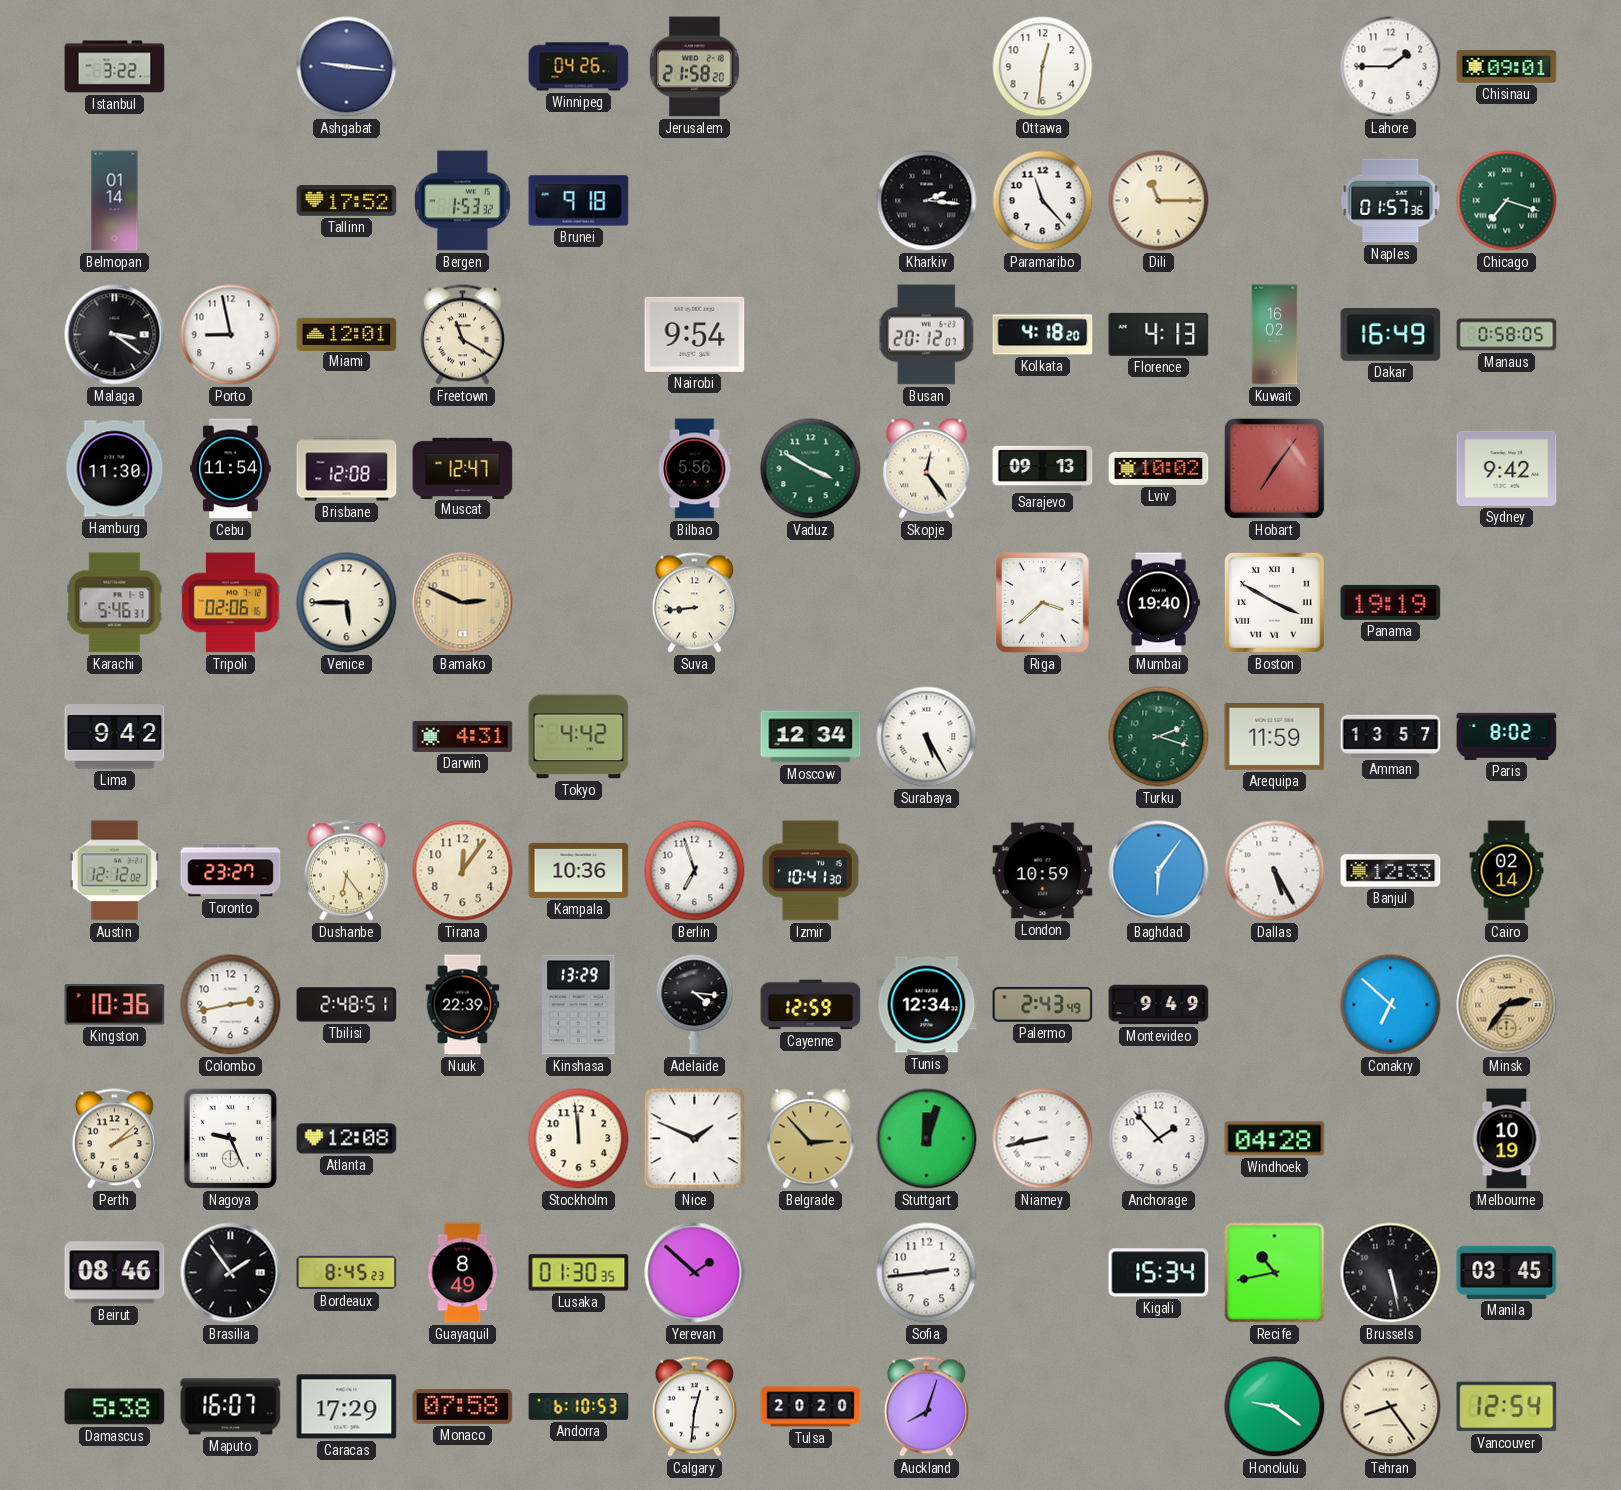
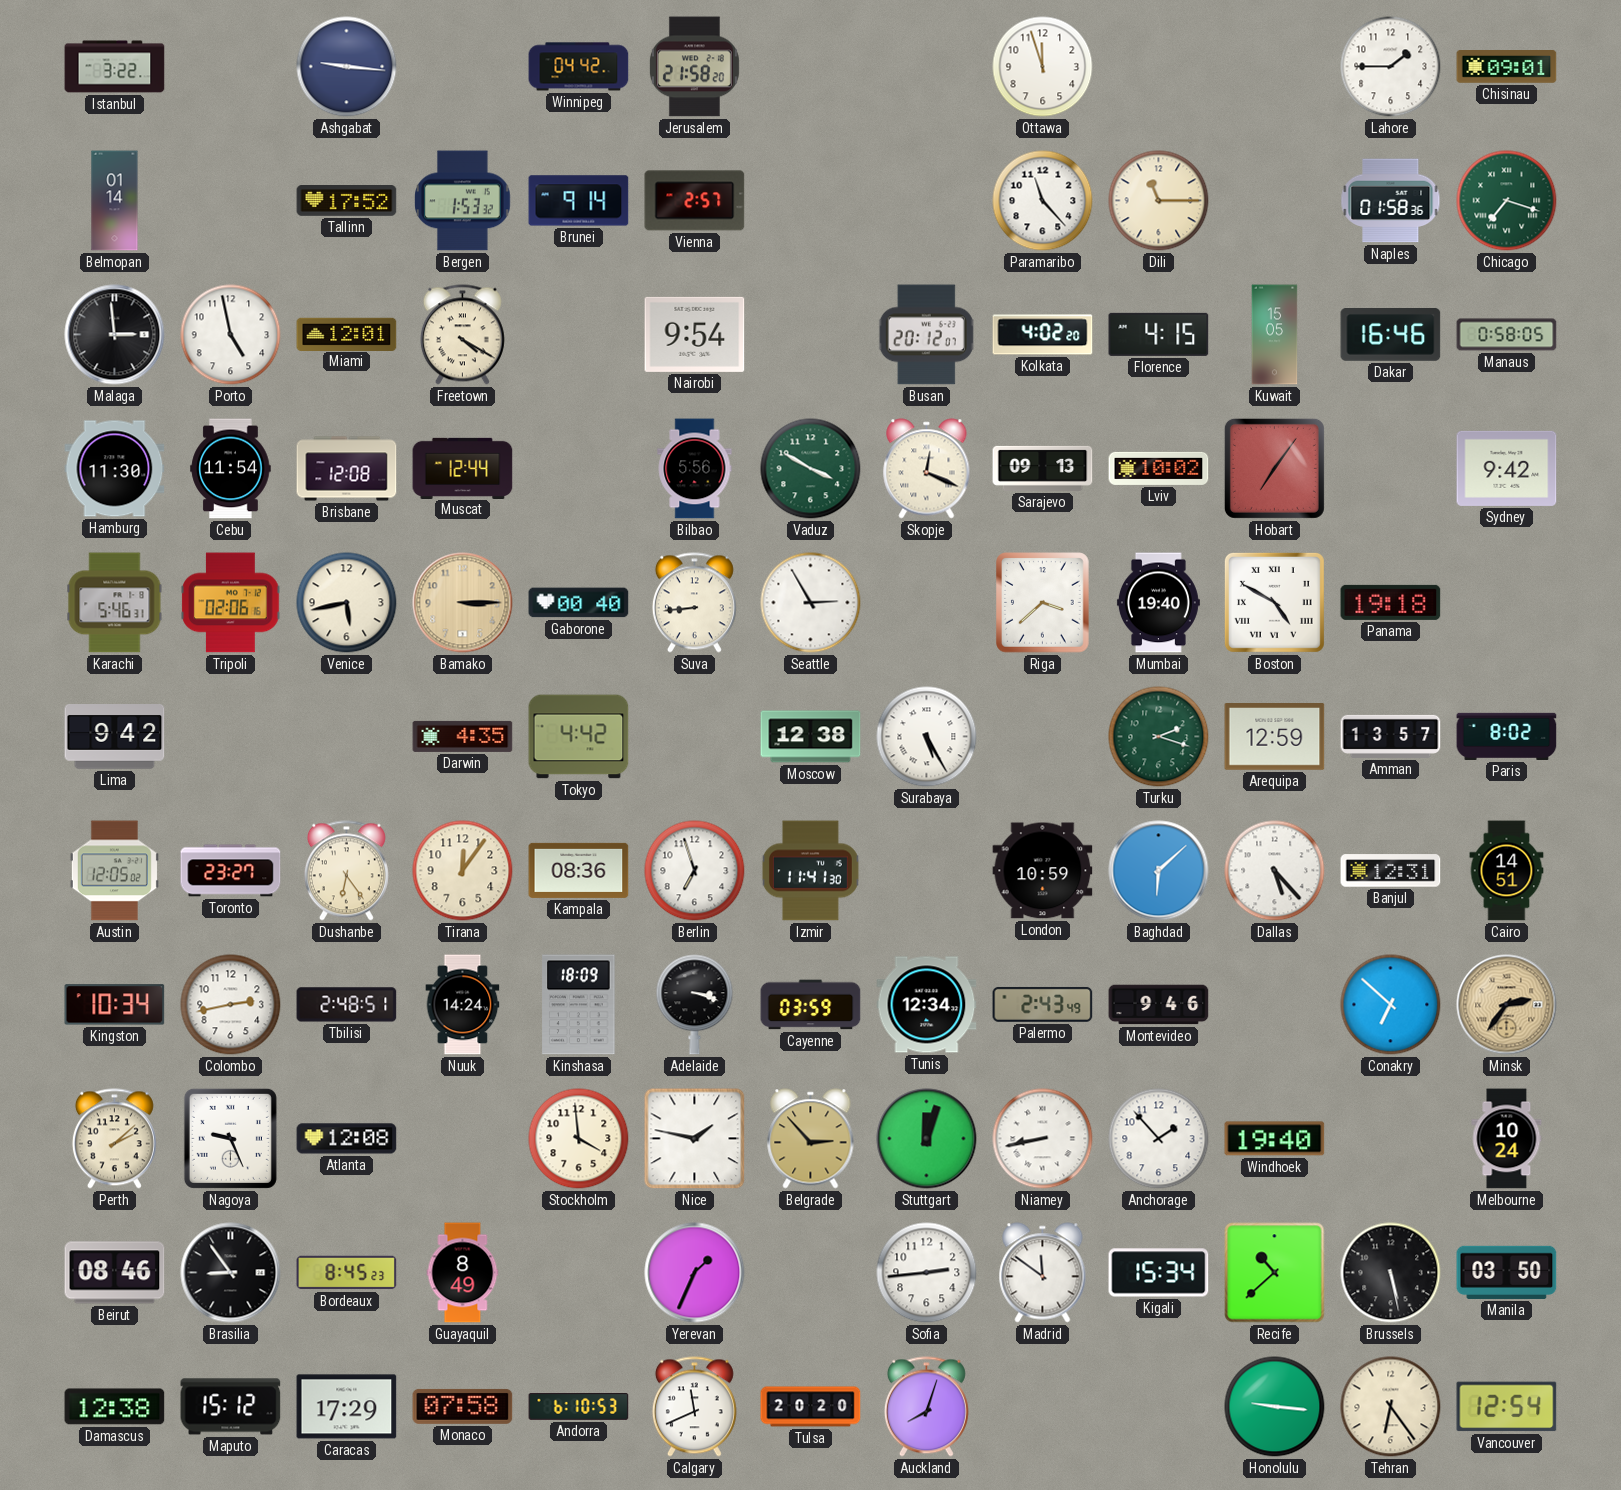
Winnipeg: 04:26 -> 04:42 (579, 67)
Ottawa: 12:31 -> 11:57 (1043, 67)
Brunei: 9:18 -> 9:14 (579, 201)
Vienna: none -> 2:57 (695, 201)
Kharkiv: 2:16 -> none (927, 201)
Naples: 01:57 -> 01:58 (1391, 201)
Malaga: 3:21 -> 2:59 (115, 335)
Porto: 8:58 -> 4:58 (231, 335)
Freetown: 11:20 -> 4:20 (462, 335)
Kolkata: 4:18 -> 4:02 (1043, 335)
Florence: 4:13 -> 4:15 (1159, 334)
Kuwait: 16:02 -> 15:05 (1275, 335)
Dakar: 16:49 -> 16:46 (1391, 335)
Muscat: 12:47 -> 12:44 (463, 468)
Skopje: 12:24 -> 12:19 (927, 469)
Venice: 5:45 -> 5:43 (347, 603)
Bamako: 2:49 -> 3:15 (463, 603)
Gaborone: none -> 00:40 (579, 603)
Seattle: none -> 2:55 (811, 603)
Boston: 3:50 -> 4:50 (1274, 602)
Panama: 19:19 -> 19:18 (1391, 602)
Darwin: 4:31 -> 4:35 (463, 736)
Moscow: 12:34 -> 12:38 (811, 737)
Arequipa: 11:59 -> 12:59 (1275, 737)
Austin: 12:12 -> 12:05 (114, 871)
Kampala: 10:36 -> 08:36 (579, 870)
Izmir: 10:41 -> 11:41 (810, 871)
Baghdad: 6:06 -> 6:08 (1159, 871)
Dallas: 5:25 -> 5:23 (1275, 871)
Banjul: 12:33 -> 12:31 (1391, 871)
Cairo: 02:14 -> 14:51 (1507, 871)
Kingston: 10:36 -> 10:34 (115, 1005)
Nuuk: 22:39 -> 14:24 (463, 1005)
Kinshasa: 13:29 -> 18:09 (579, 1005)
Adelaide: 4:16 -> 3:18 (695, 1005)
Cayenne: 12:59 -> 03:59 (811, 1005)
Montevideo: 9:49 -> 9:46 (1159, 1005)
Stockholm: 11:59 -> 3:59 (579, 1139)
Nice: 1:49 -> 1:47 (695, 1139)
Windhoek: 04:28 -> 19:40 (1275, 1139)
Melbourne: 10:19 -> 10:24 (1507, 1139)
Brasilia: 1:54 -> 8:54 (231, 1273)
Lusaka: 01:30 -> none (579, 1273)
Yerevan: 1:52 -> 1:34 (695, 1273)
Madrid: none -> 11:51 (1043, 1273)
Recife: 10:43 -> 10:38 (1275, 1273)
Manila: 03:45 -> 03:50 (1507, 1272)
Damascus: 5:38 -> 12:38 (115, 1407)
Maputo: 16:07 -> 15:12 (231, 1407)
Calgary: 12:31 -> 11:41 (694, 1407)
Honolulu: 9:21 -> 9:16 (1275, 1407)
Tehran: 8:24 -> 6:24 (1391, 1407)
